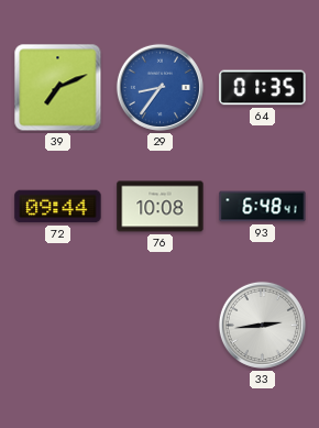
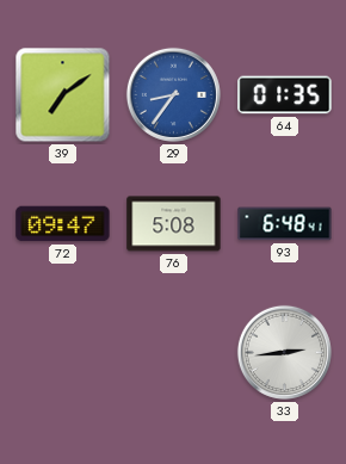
39: 7:11 -> 7:09 (63, 95)
72: 09:44 -> 09:47 (63, 224)
76: 10:08 -> 5:08 (174, 224)
